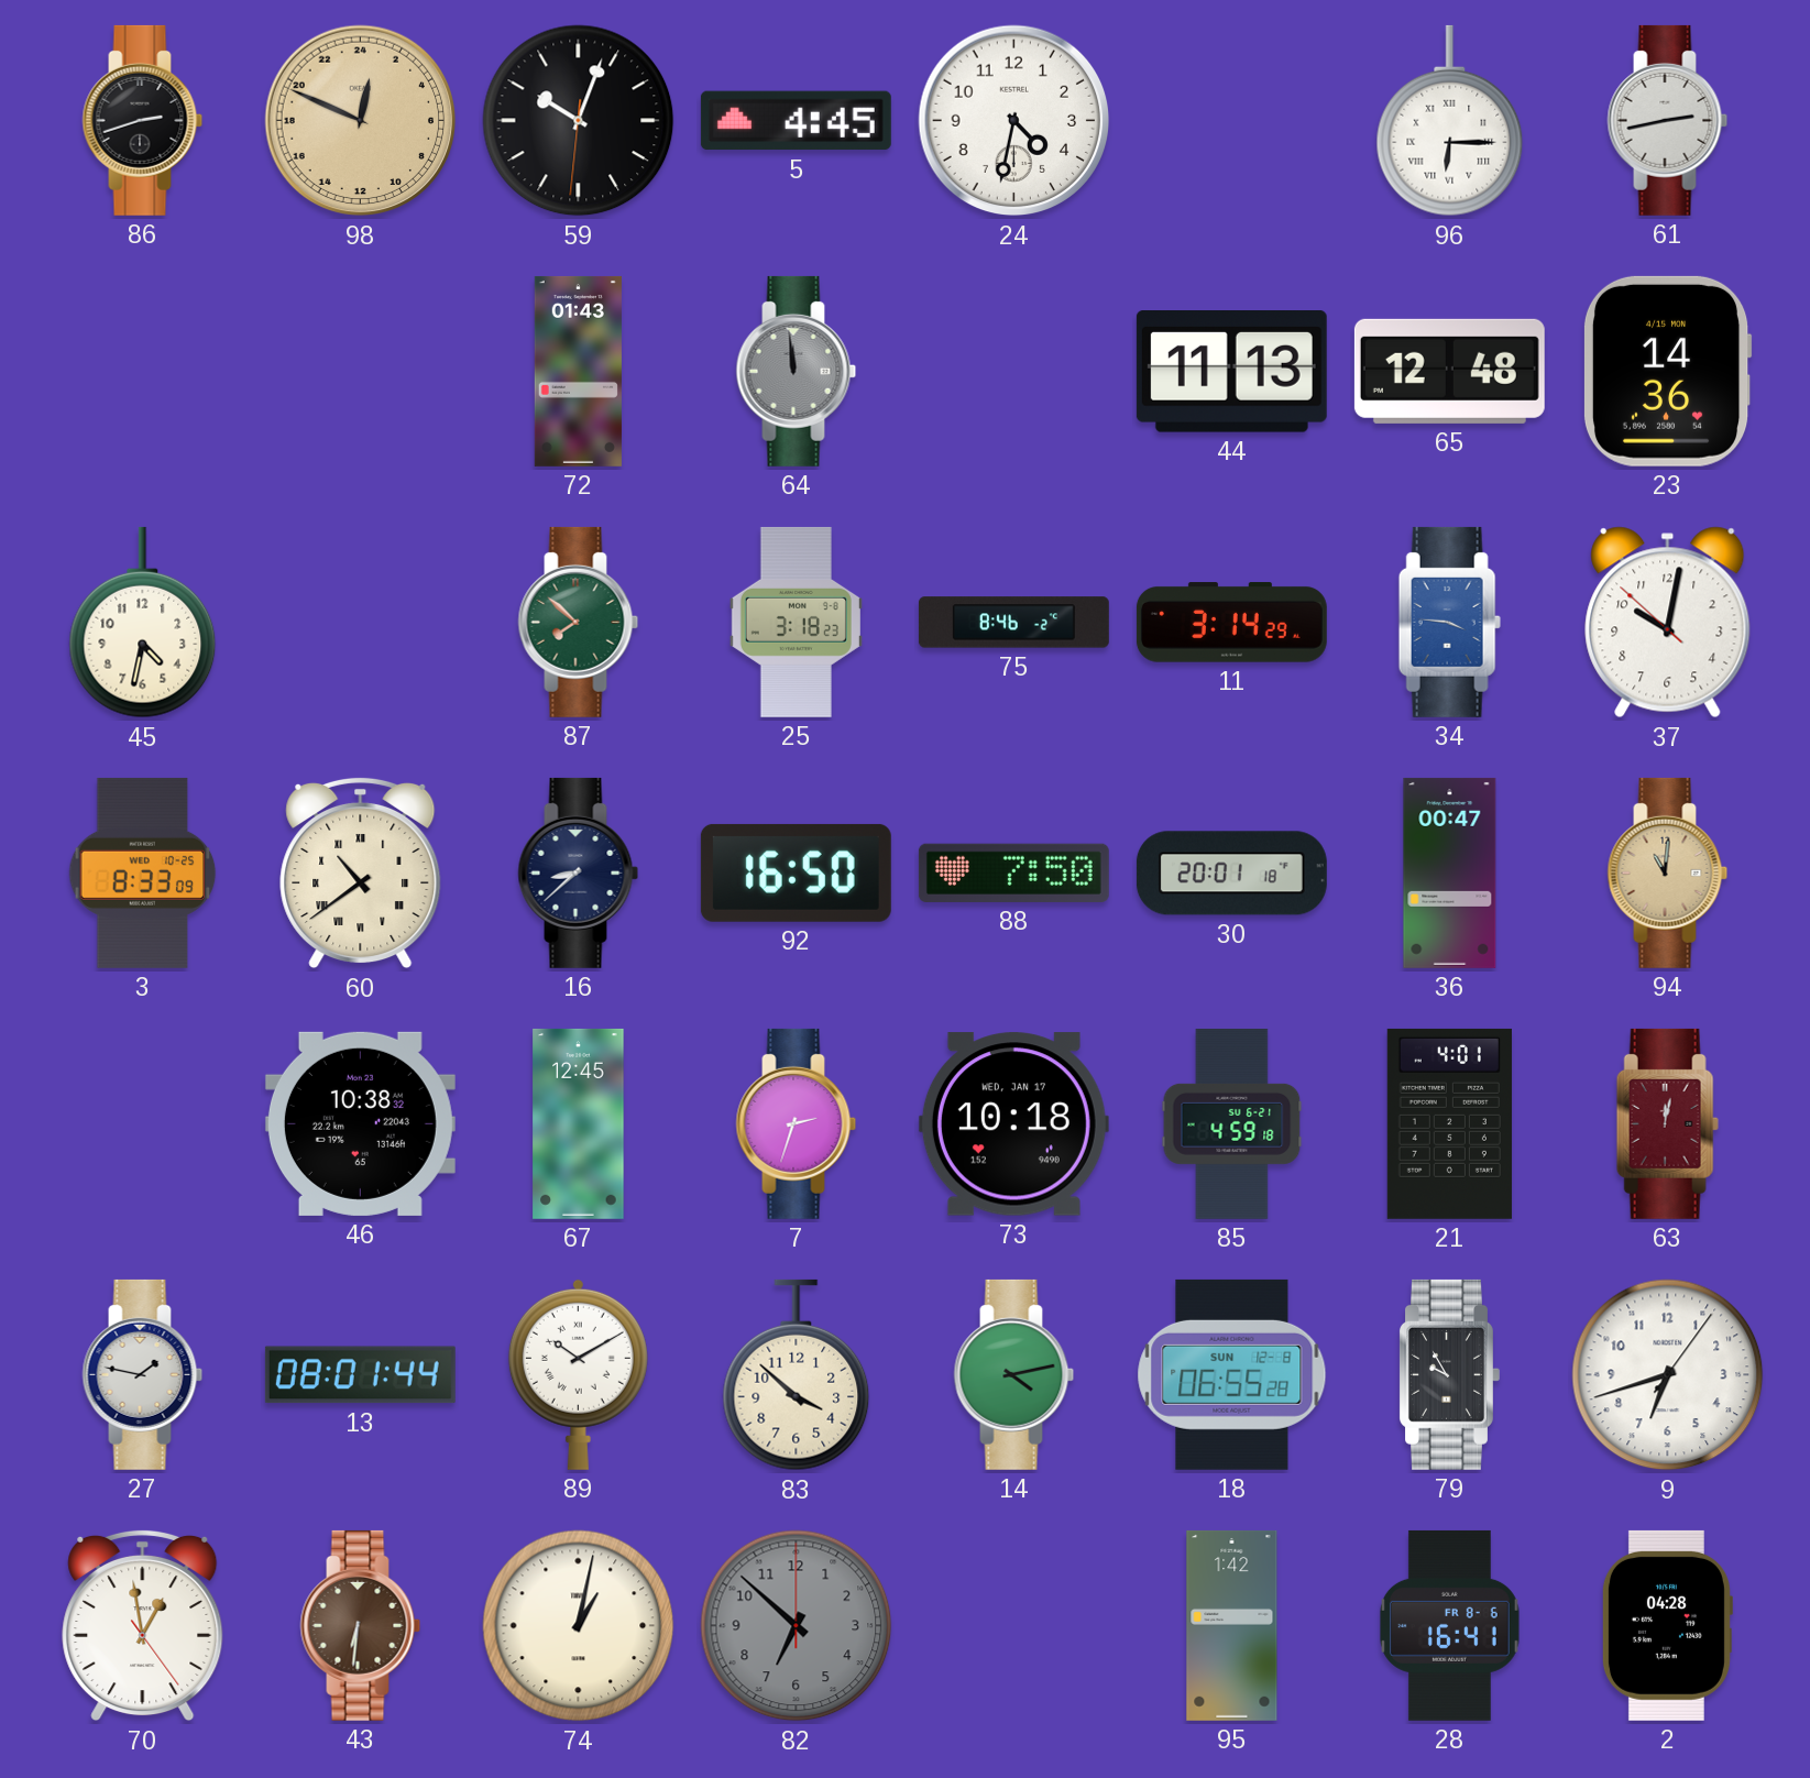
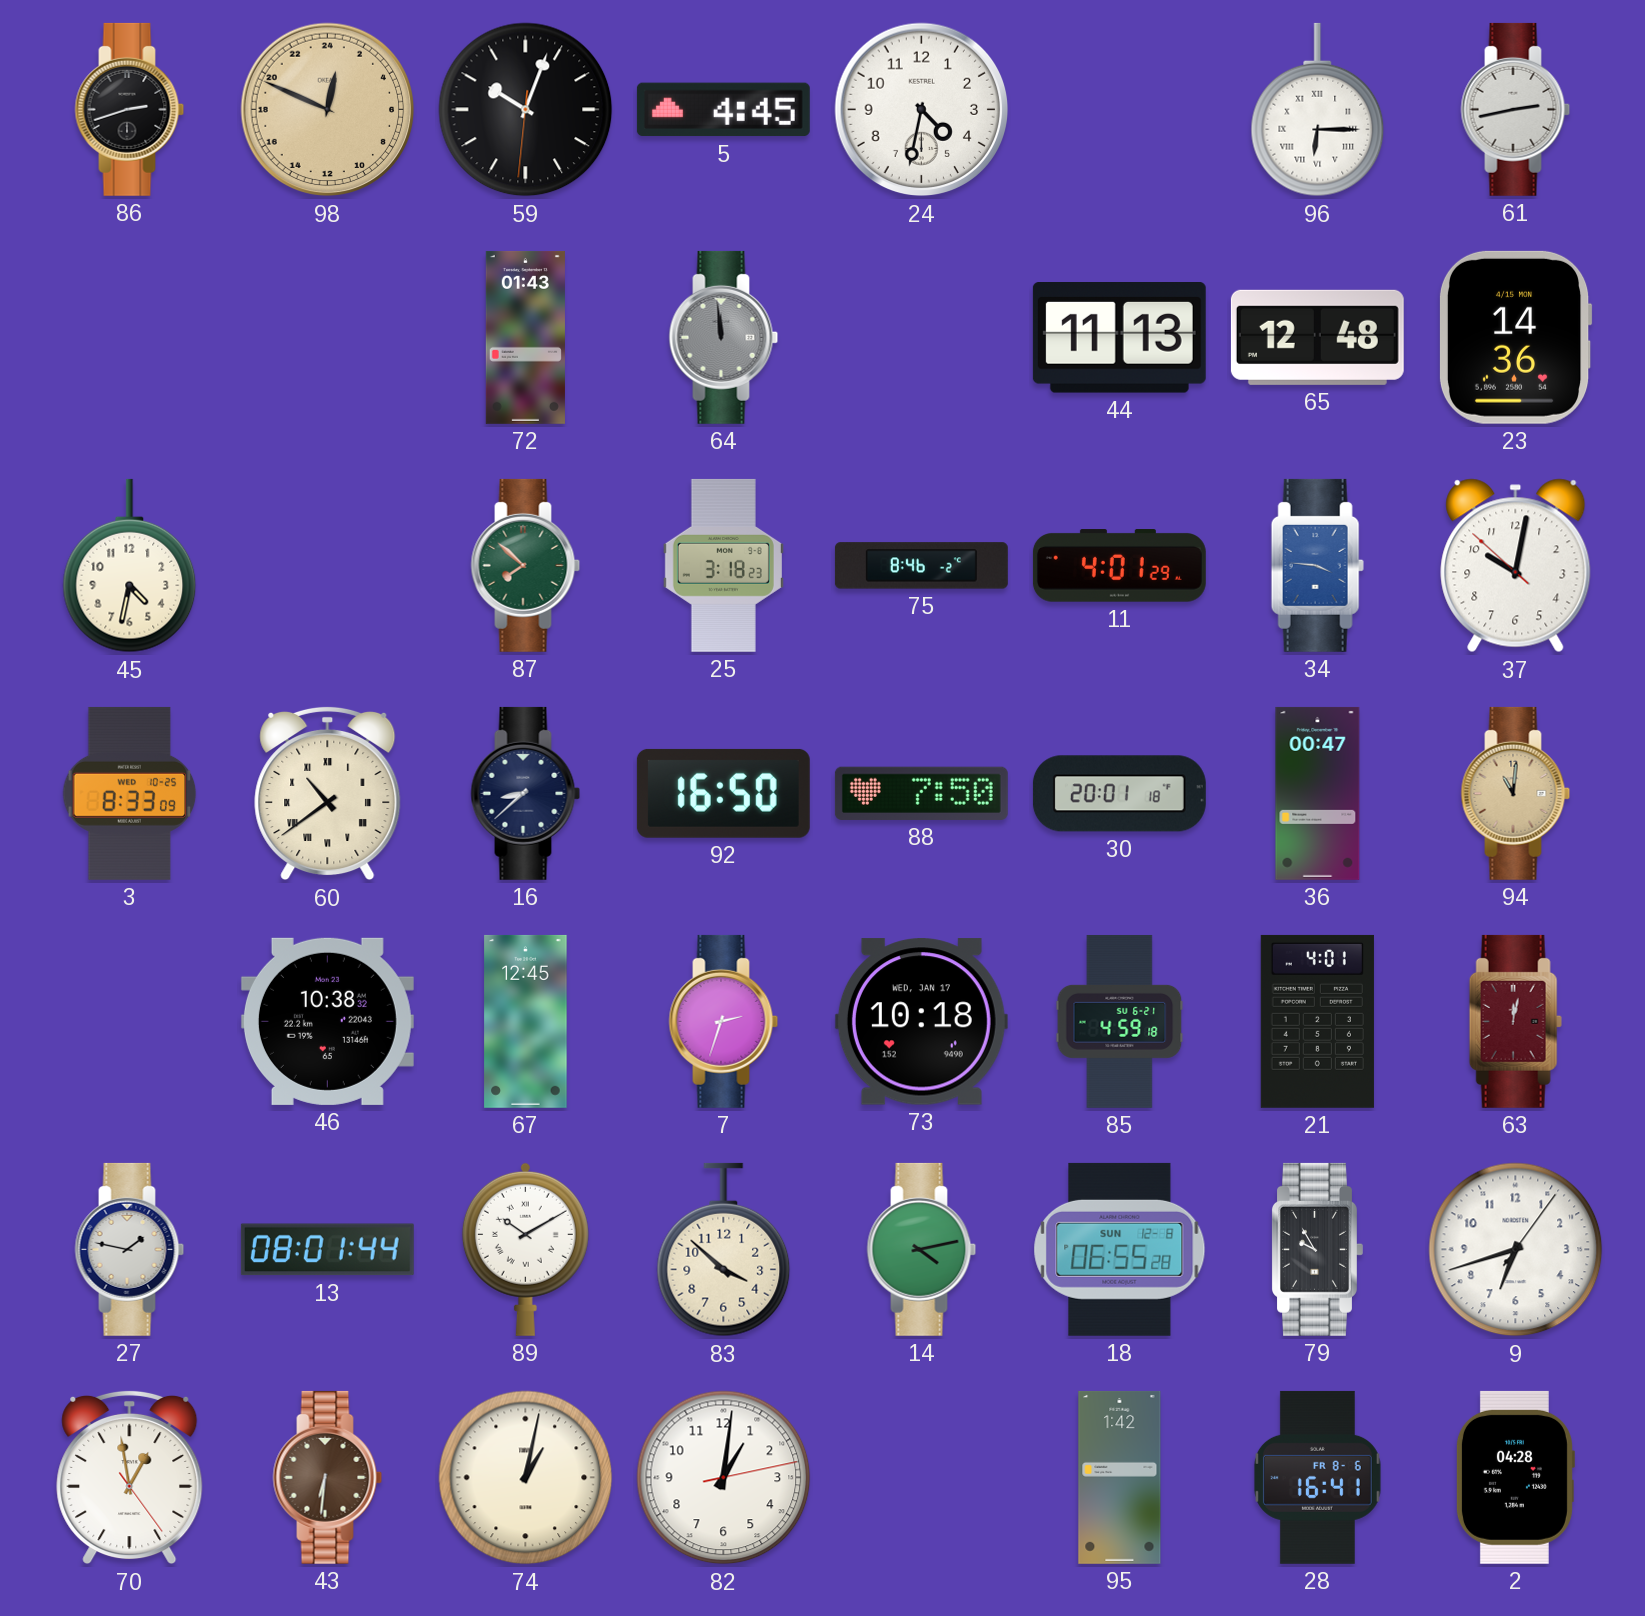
11: 3:14 -> 4:01 (1119, 566)
82: 6:52 -> 1:01 (724, 1478)
82 dial: grey -> white (724, 1478)
